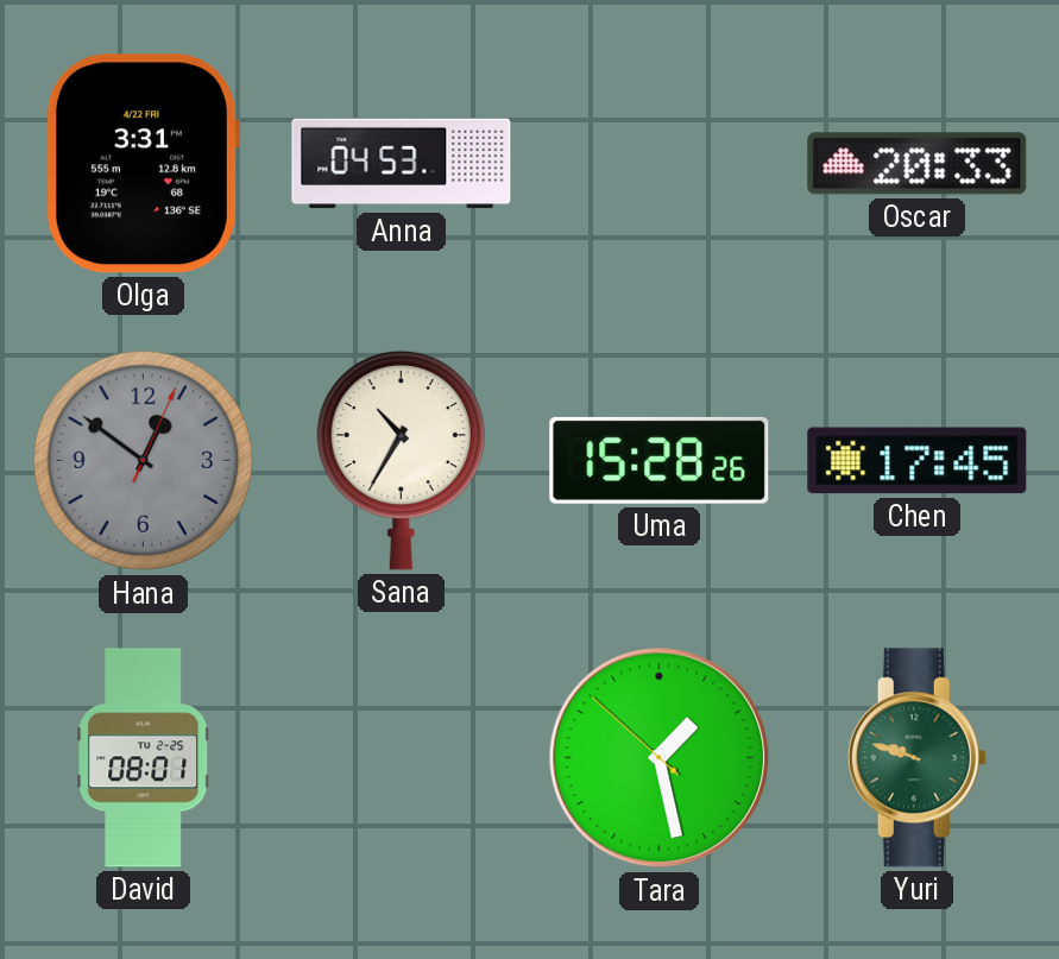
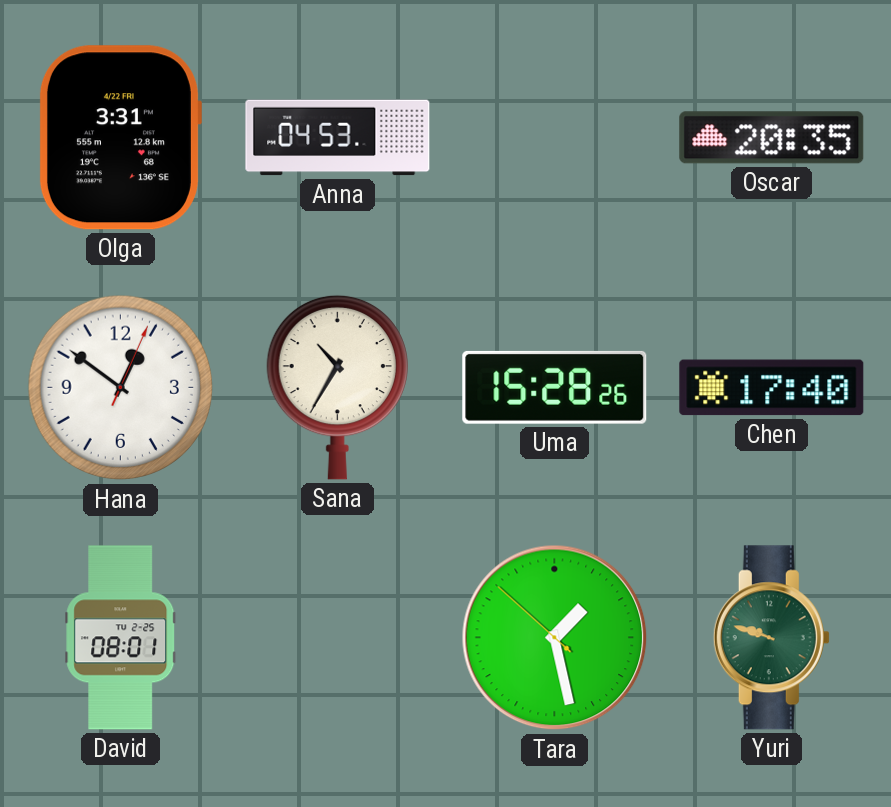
Oscar: 20:33 -> 20:35 (772, 138)
Hana dial: grey -> white (121, 388)
Chen: 17:45 -> 17:40 (772, 388)
